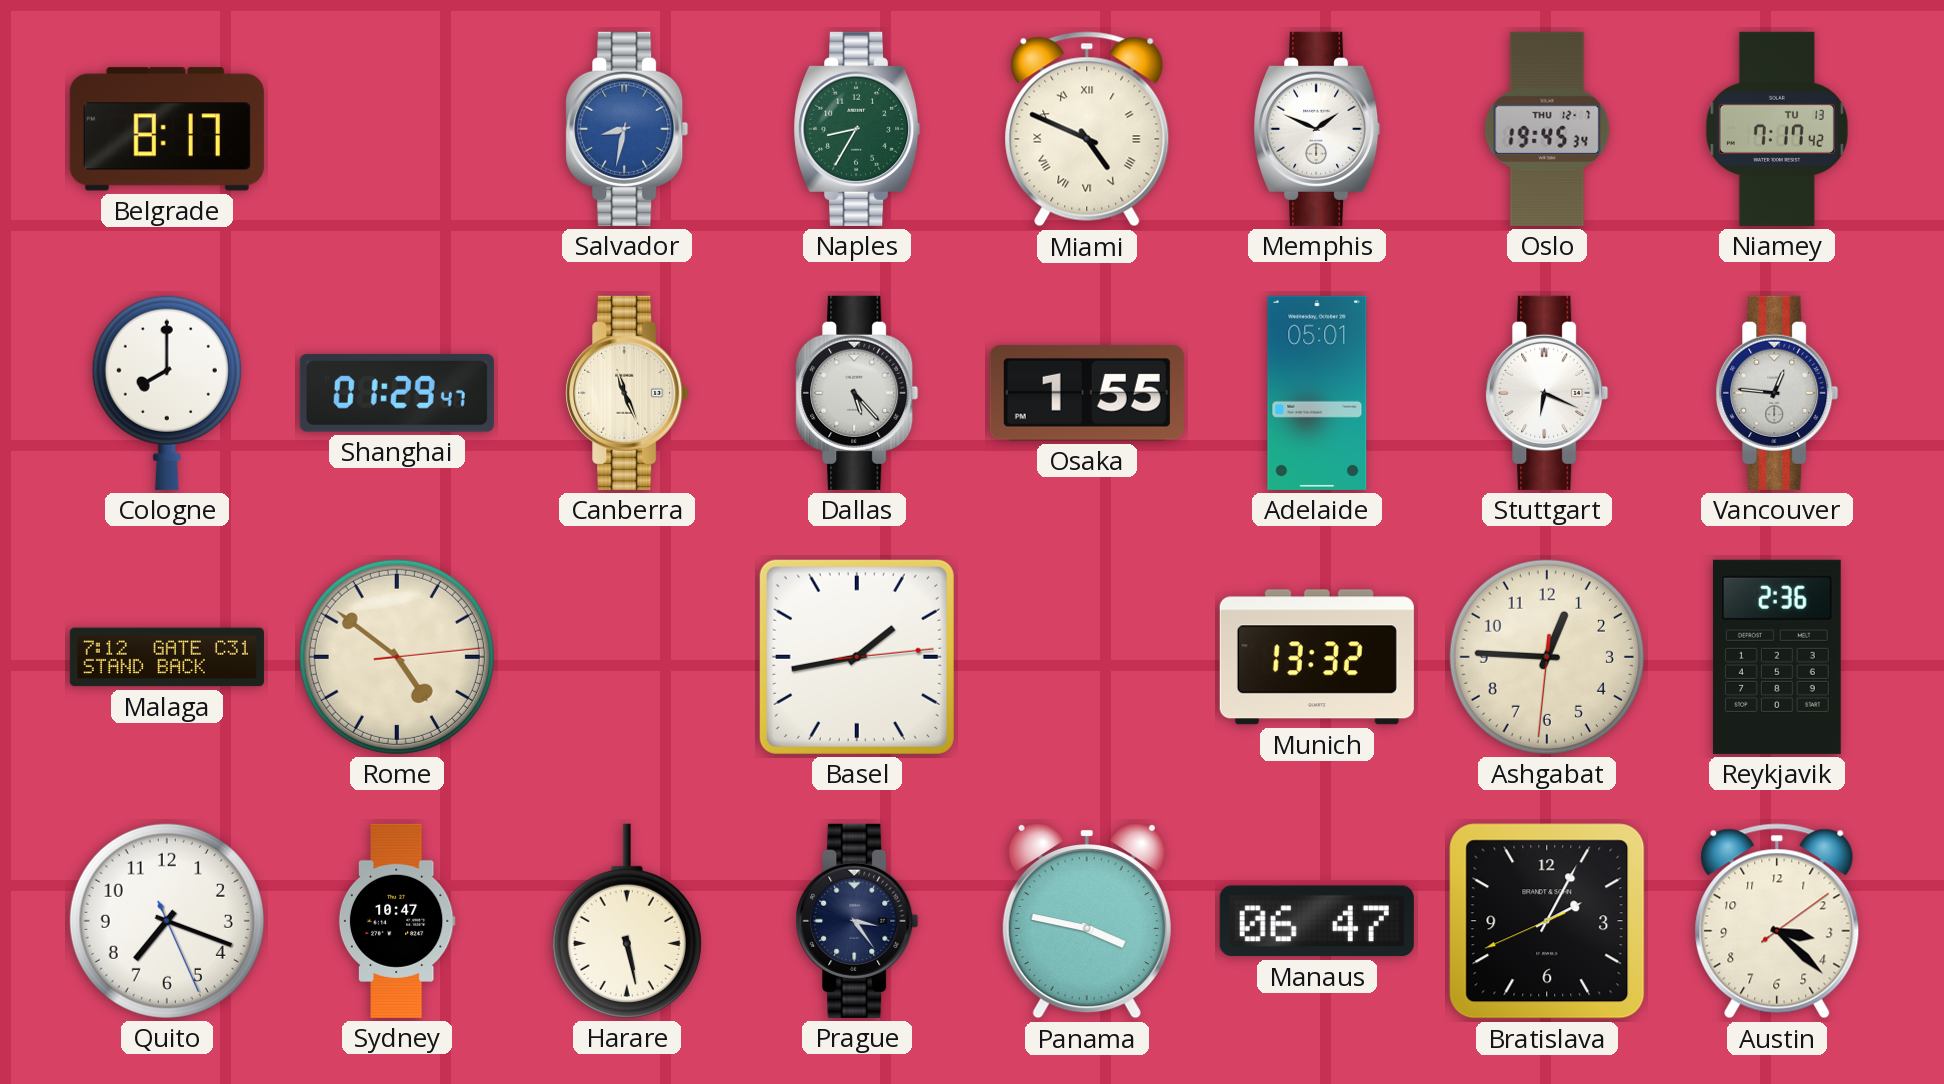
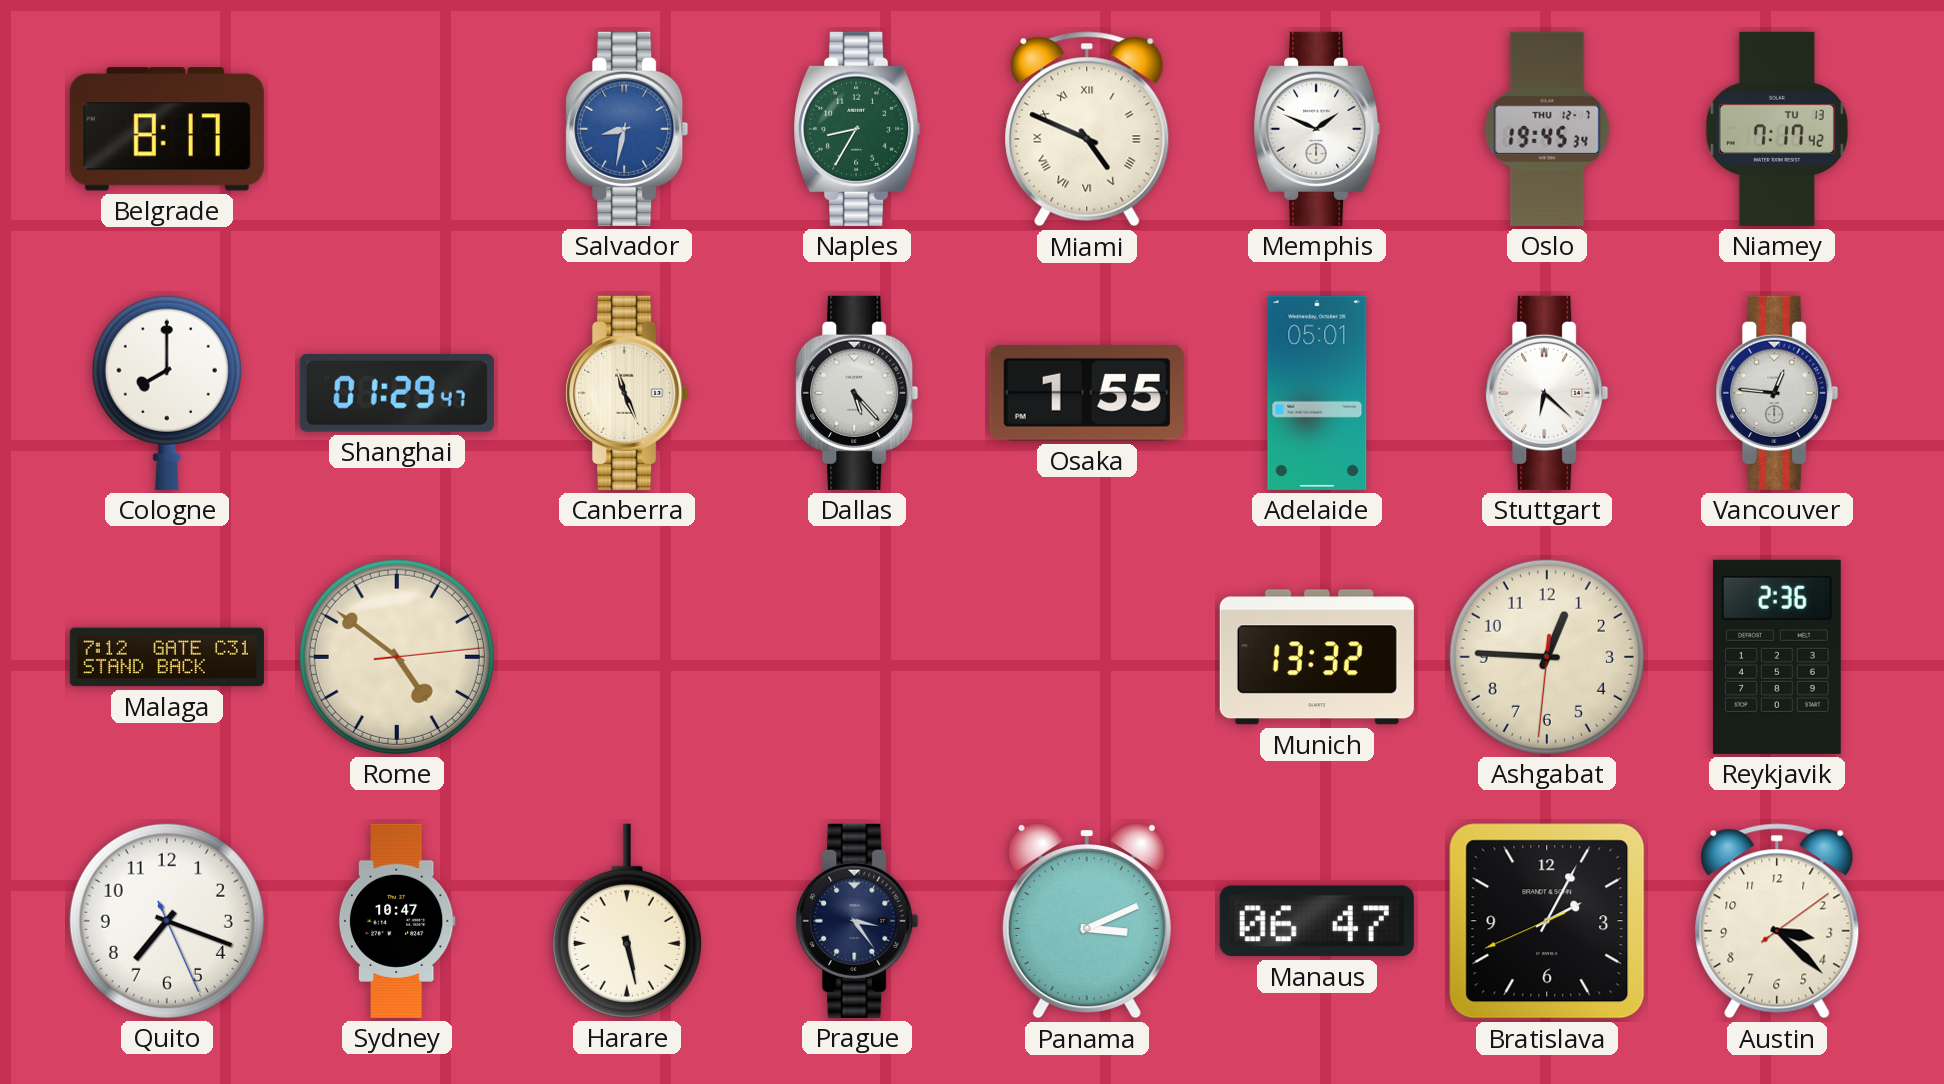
Stuttgart: 6:19 -> 6:22 (1547, 393)
Basel: 1:43 -> none (857, 657)
Panama: 3:47 -> 3:11 (1087, 921)
